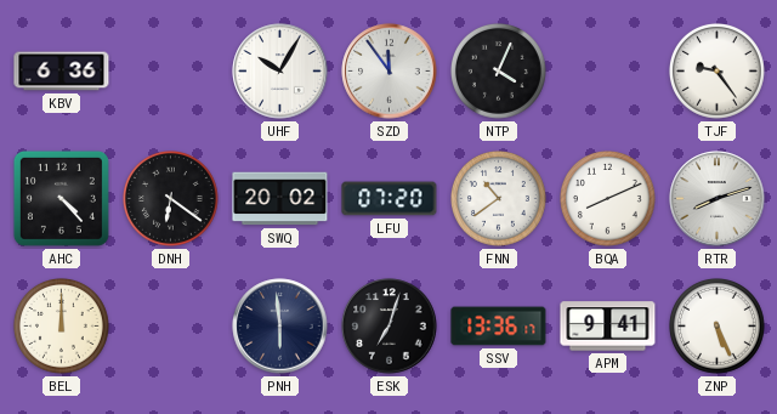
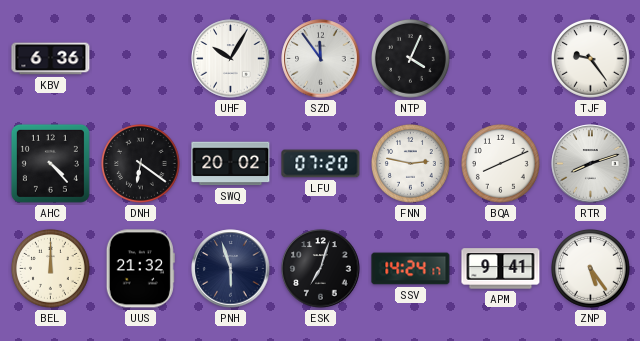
FNN: 10:39 -> 2:47 (411, 164)
UUS: none -> 21:32 (140, 269)
PNH: 5:59 -> 5:57 (231, 269)
SSV: 13:36 -> 14:24 (411, 269)
ZNP: 5:26 -> 5:24 (591, 269)
